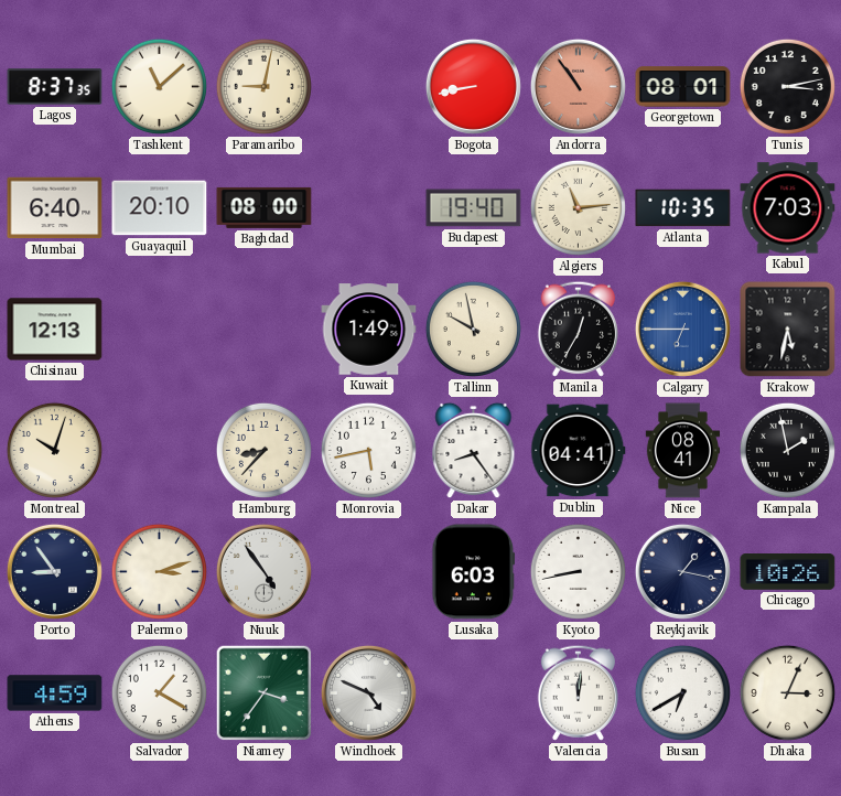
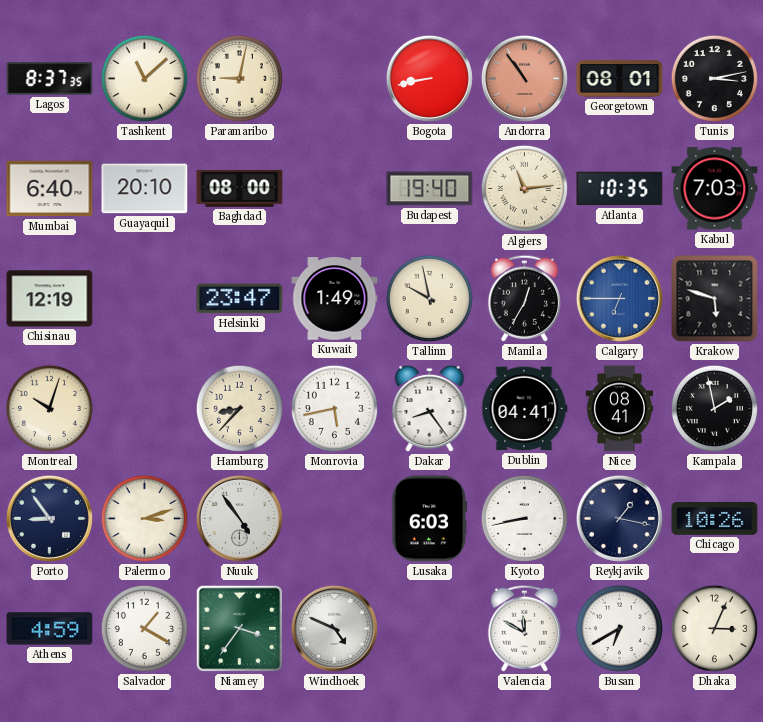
Chisinau: 12:13 -> 12:19 (50, 299)
Helsinki: none -> 23:47 (240, 299)
Krakow: 5:32 -> 5:48 (715, 299)
Valencia: 12:01 -> 11:50 (524, 628)
